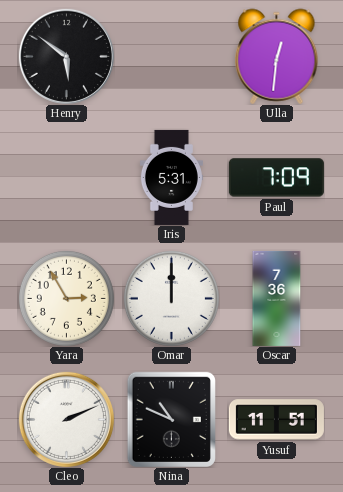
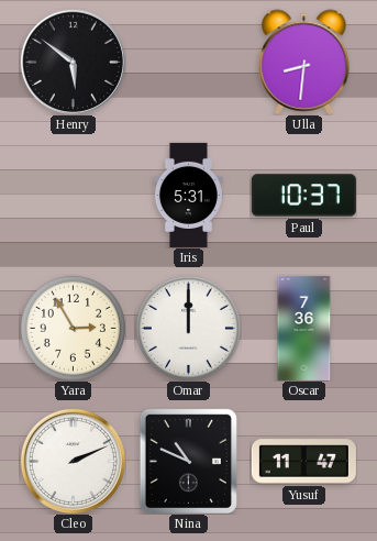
Ulla: 12:31 -> 8:31 (304, 62)
Paul: 7:09 -> 10:37 (303, 196)
Yusuf: 11:51 -> 11:47 (303, 462)
